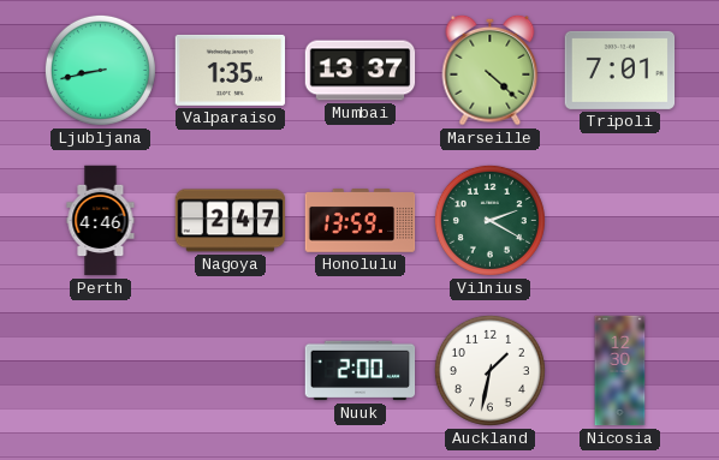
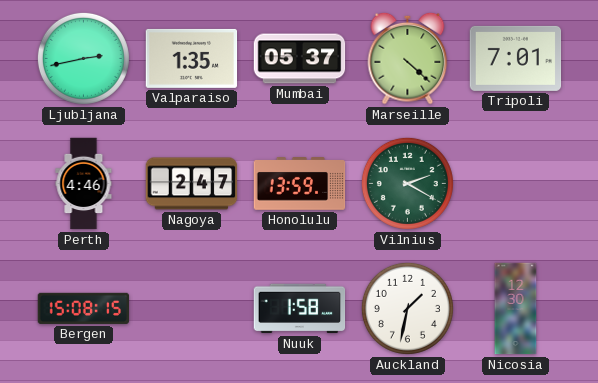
Ljubljana: 8:43 -> 2:43 (83, 58)
Mumbai: 13:37 -> 05:37 (300, 59)
Bergen: none -> 15:08 (84, 308)
Nuuk: 2:00 -> 1:58 (300, 309)
